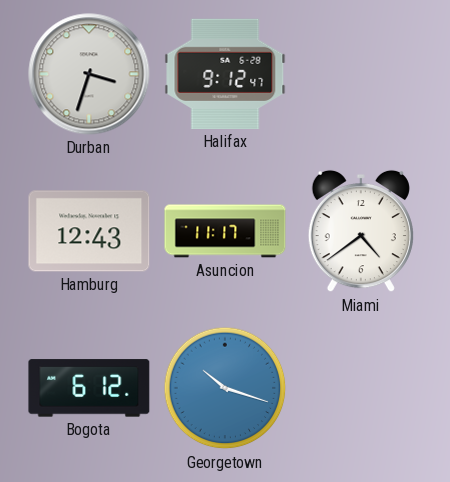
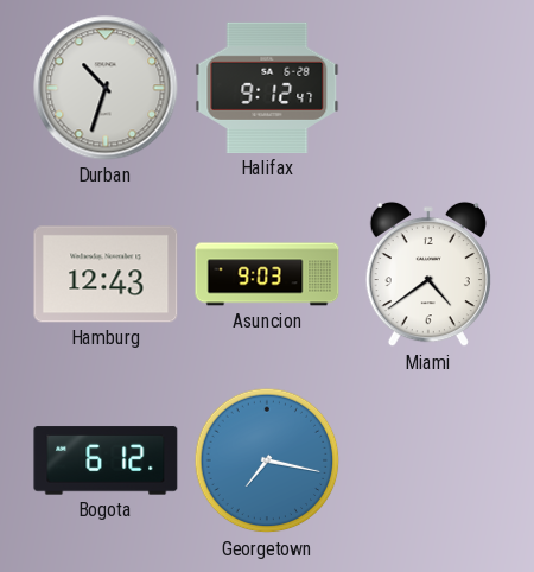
Durban: 3:33 -> 10:33 (106, 88)
Asuncion: 11:17 -> 9:03 (267, 274)
Georgetown: 10:18 -> 7:17 (267, 460)
